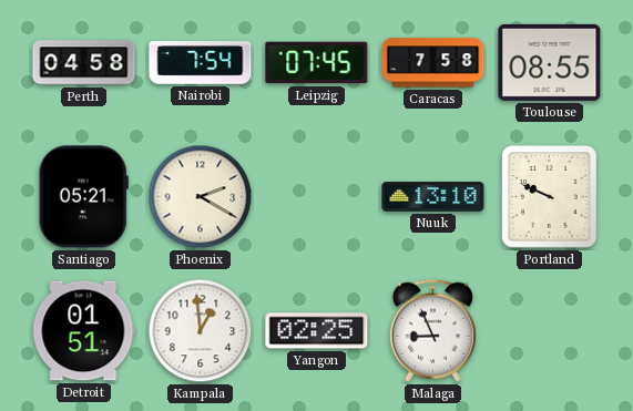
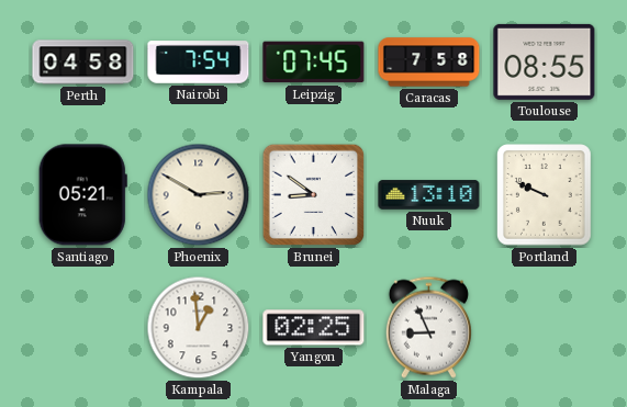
Phoenix: 2:20 -> 2:50 (199, 195)
Brunei: none -> 8:51 (314, 195)
Detroit: 01:51 -> none (84, 331)
